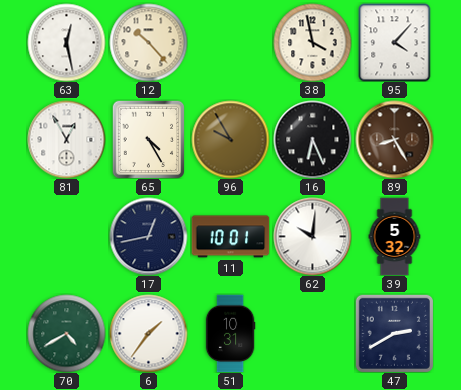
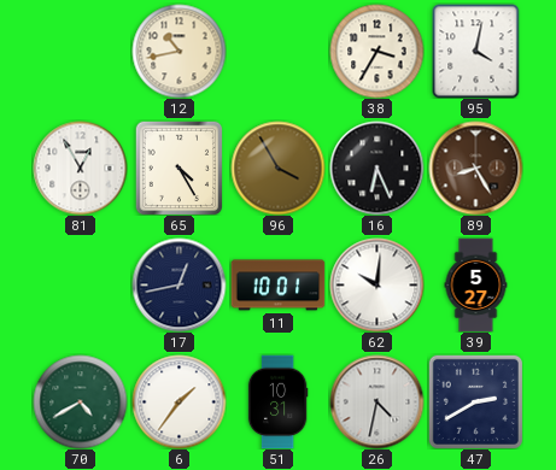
63: 12:28 -> none (66, 42)
12: 10:23 -> 10:43 (178, 51)
38: 3:58 -> 3:35 (376, 51)
95: 4:07 -> 4:02 (476, 51)
96: 9:55 -> 3:55 (277, 168)
39: 5:32 -> 5:27 (476, 284)
26: none -> 4:32 (376, 401)
